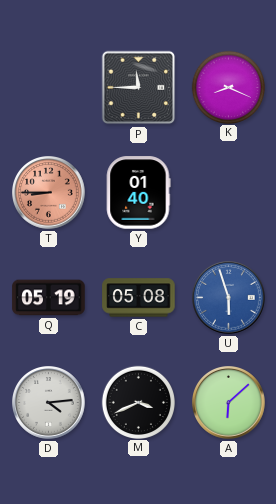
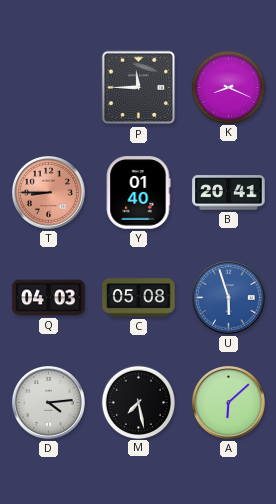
B: none -> 20:41 (229, 193)
Q: 05:19 -> 04:03 (49, 298)
M: 3:41 -> 7:28 (138, 402)
